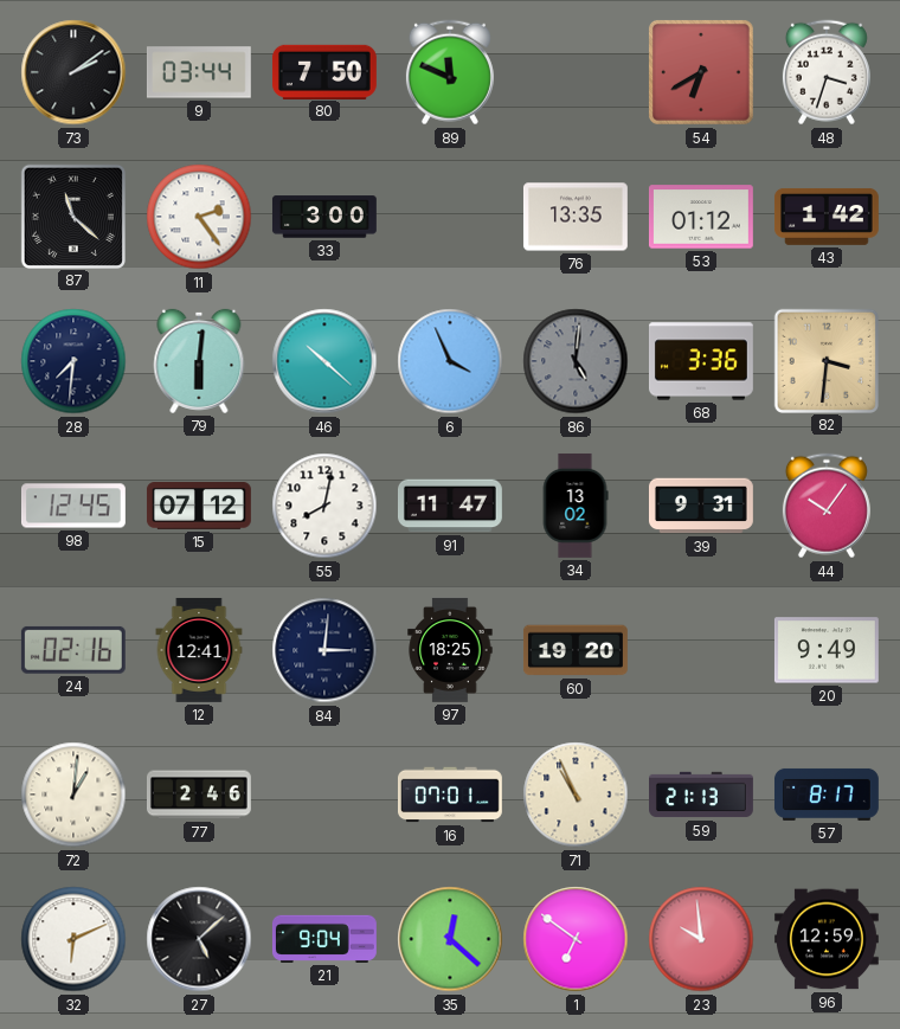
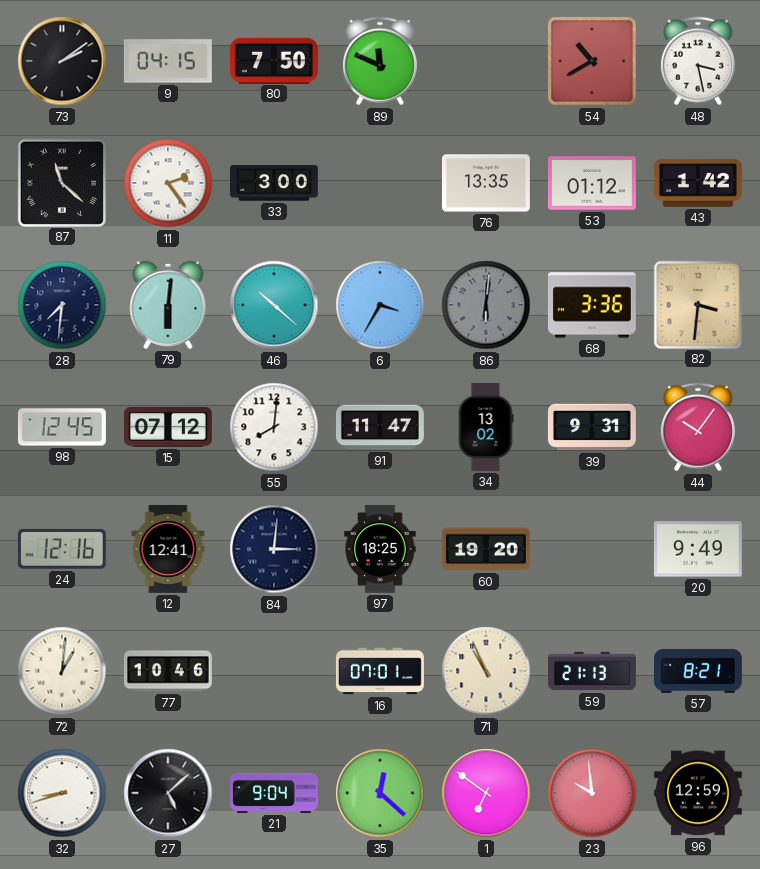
9: 03:44 -> 04:15 (168, 61)
54: 6:40 -> 10:40 (592, 61)
48: 3:33 -> 3:28 (698, 61)
6: 3:56 -> 3:35 (380, 305)
86: 5:01 -> 6:01 (486, 305)
55: 8:02 -> 8:01 (274, 427)
24: 02:16 -> 12:16 (62, 549)
77: 2:46 -> 10:46 (168, 671)
57: 8:17 -> 8:21 (698, 671)
32: 6:11 -> 8:42 (62, 793)
